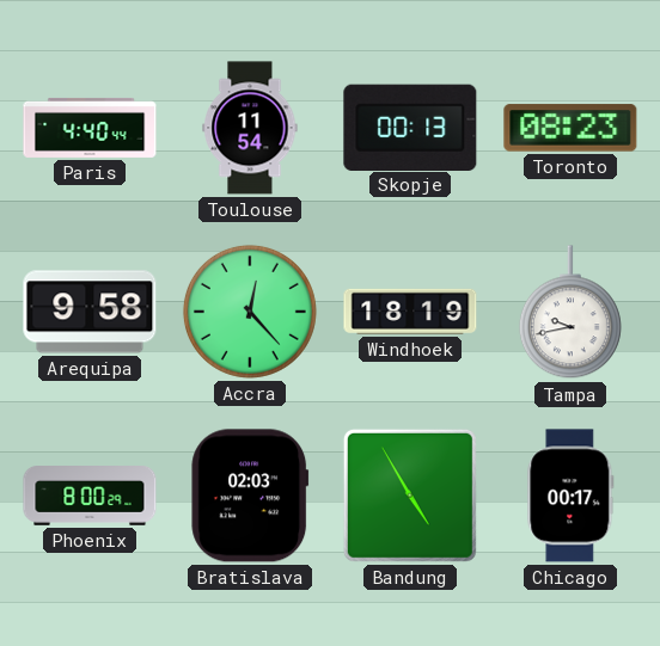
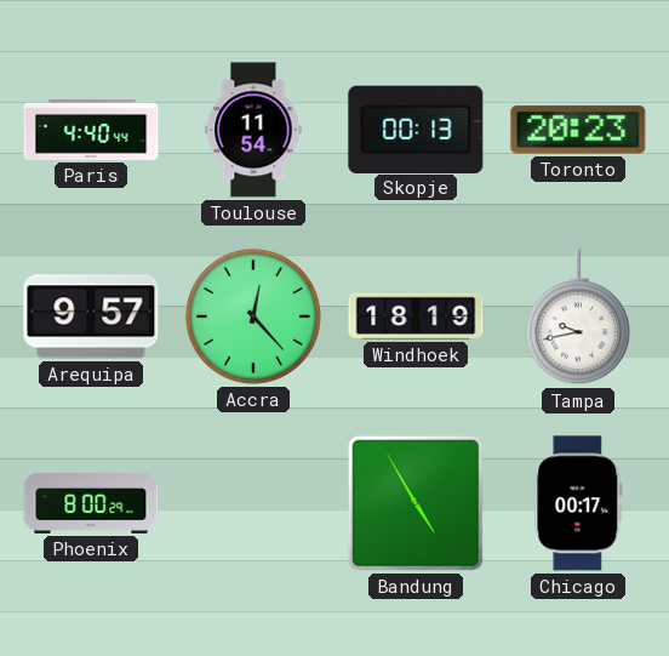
Toronto: 08:23 -> 20:23 (578, 130)
Arequipa: 9:58 -> 9:57 (91, 316)
Bratislava: 02:03 -> none (250, 496)
